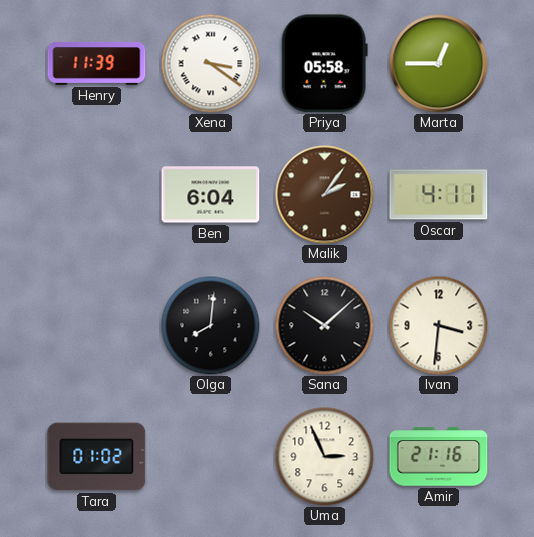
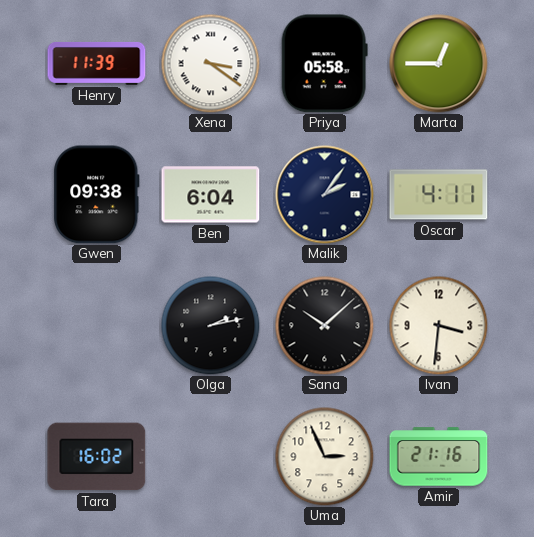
Gwen: none -> 09:38 (97, 195)
Malik dial: brown -> navy (325, 195)
Olga: 8:01 -> 2:13 (211, 326)
Tara: 01:02 -> 16:02 (97, 457)
